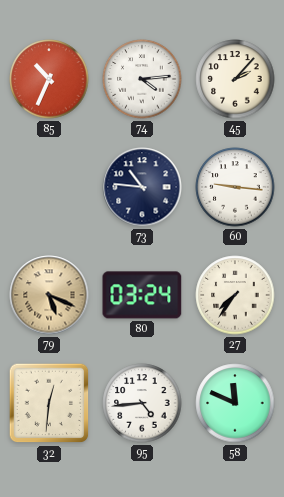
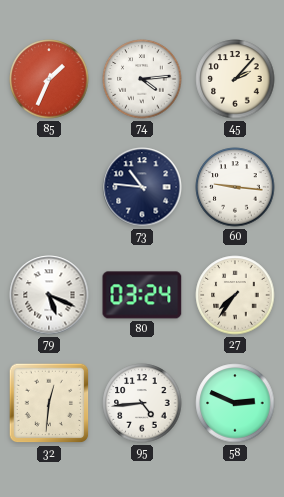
85: 10:34 -> 1:34 (49, 79)
79 dial: champagne -> white (49, 295)
58: 11:49 -> 2:49 (235, 403)
